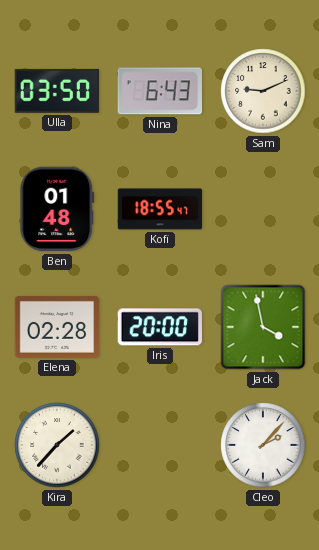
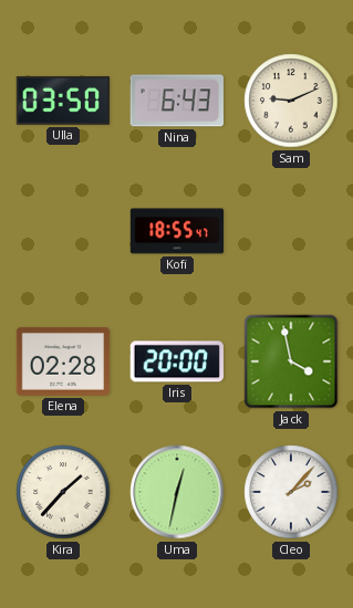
Ben: 01:48 -> none (57, 209)
Uma: none -> 12:32 (177, 492)
